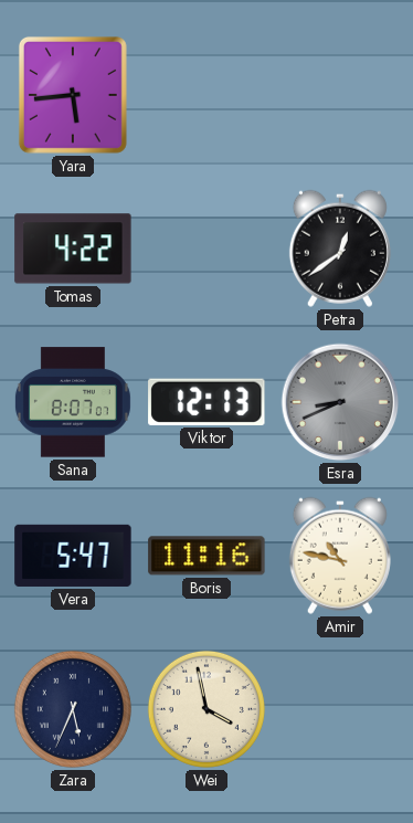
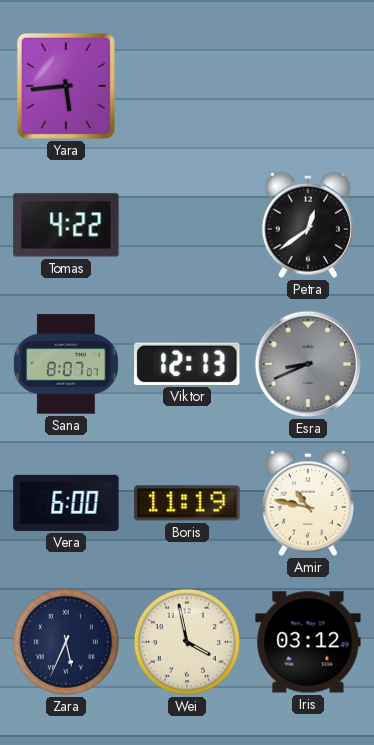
Vera: 5:47 -> 6:00 (66, 503)
Boris: 11:16 -> 11:19 (187, 503)
Iris: none -> 03:12 (308, 642)
